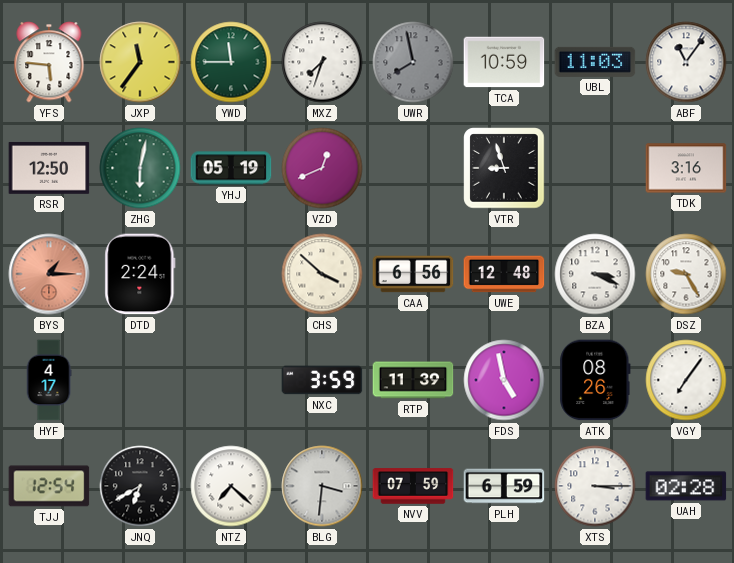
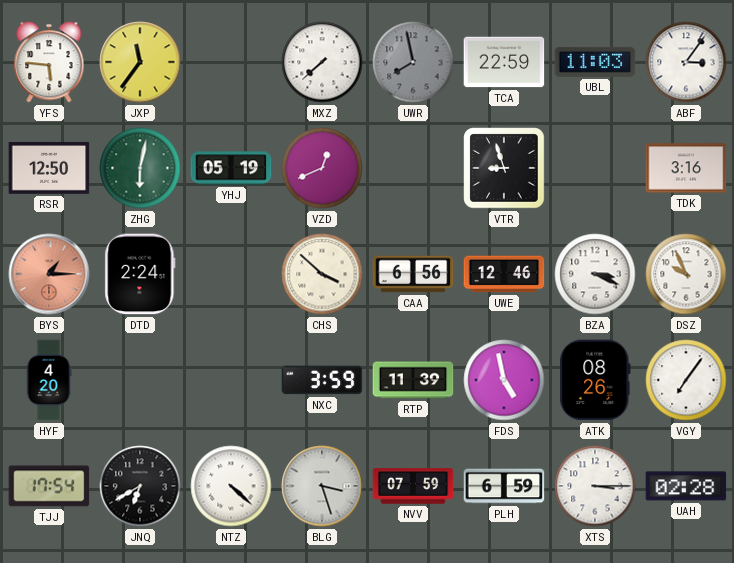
YWD: 11:45 -> none (231, 62)
MXZ: 7:33 -> 7:38 (322, 62)
TCA: 10:59 -> 22:59 (504, 62)
ABF: 11:06 -> 3:06 (686, 62)
UWE: 12:48 -> 12:46 (504, 274)
DSZ: 9:25 -> 9:56 (686, 274)
HYF: 4:17 -> 4:20 (49, 380)
TJJ: 12:54 -> 17:54 (49, 486)
NTZ: 7:22 -> 4:22 (231, 486)
BLG: 3:31 -> 3:27 (322, 486)
